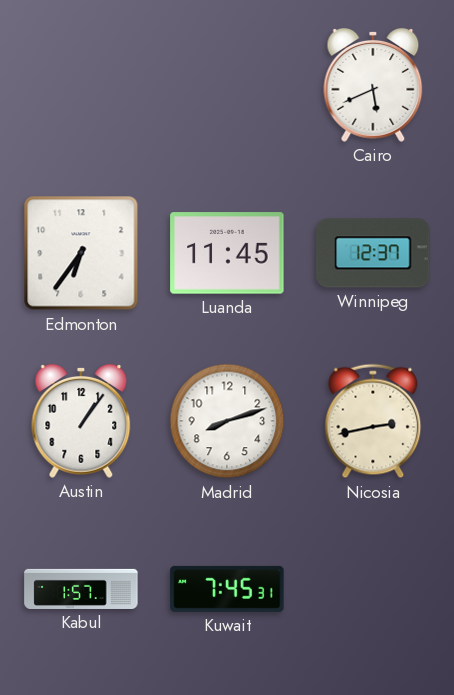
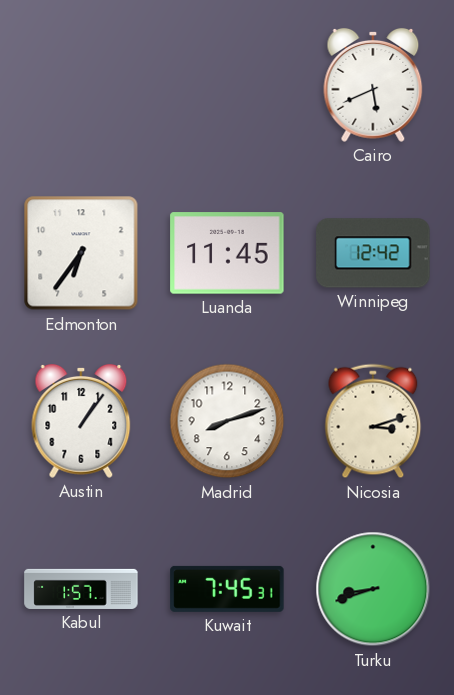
Winnipeg: 12:37 -> 12:42 (373, 253)
Nicosia: 2:43 -> 3:12 (373, 421)
Turku: none -> 8:42 (373, 589)
